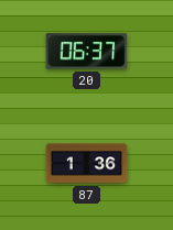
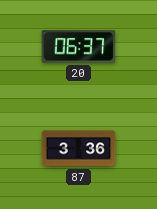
87: 1:36 -> 3:36 (79, 149)
